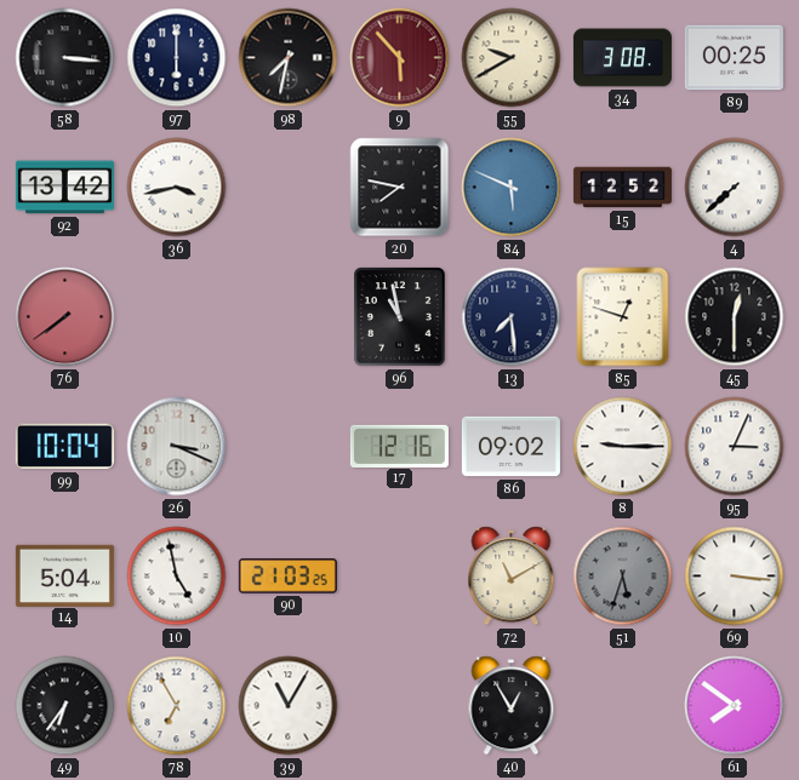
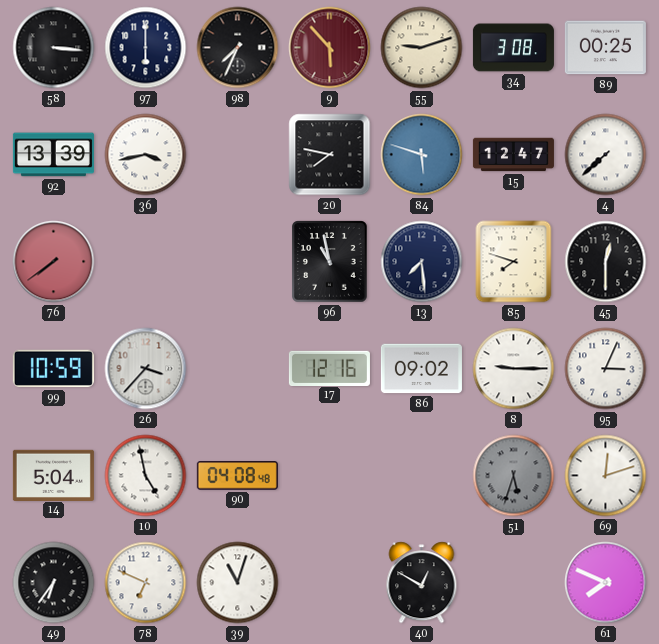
98: 7:32 -> 7:34 (238, 48)
55: 9:40 -> 9:12 (422, 48)
92: 13:42 -> 13:39 (53, 155)
84: 5:49 -> 5:48 (422, 155)
15: 12:52 -> 12:47 (513, 155)
85: 12:48 -> 7:48 (514, 262)
99: 10:04 -> 10:59 (53, 369)
26: 3:19 -> 3:37 (146, 369)
90: 21:03 -> 04:08 (237, 476)
72: 11:10 -> none (512, 577)
69: 3:16 -> 12:12 (606, 476)
78: 6:55 -> 6:49 (146, 583)
39: 11:05 -> 11:03 (238, 583)
40: 12:55 -> 12:50 (422, 583)
61: 7:51 -> 7:49 (606, 583)
